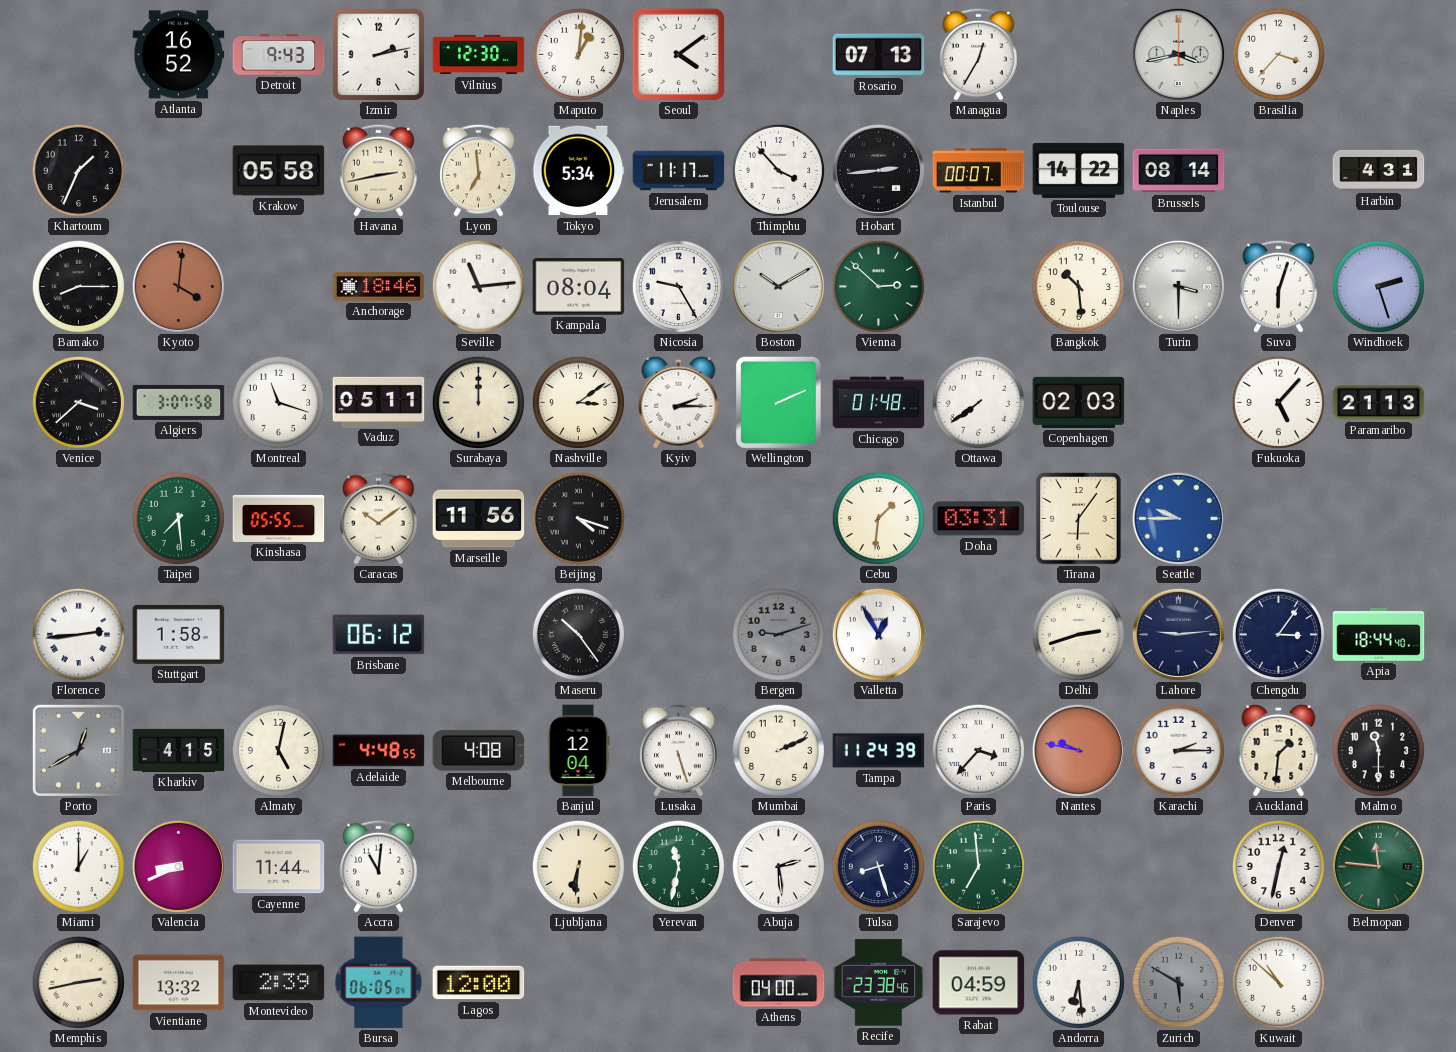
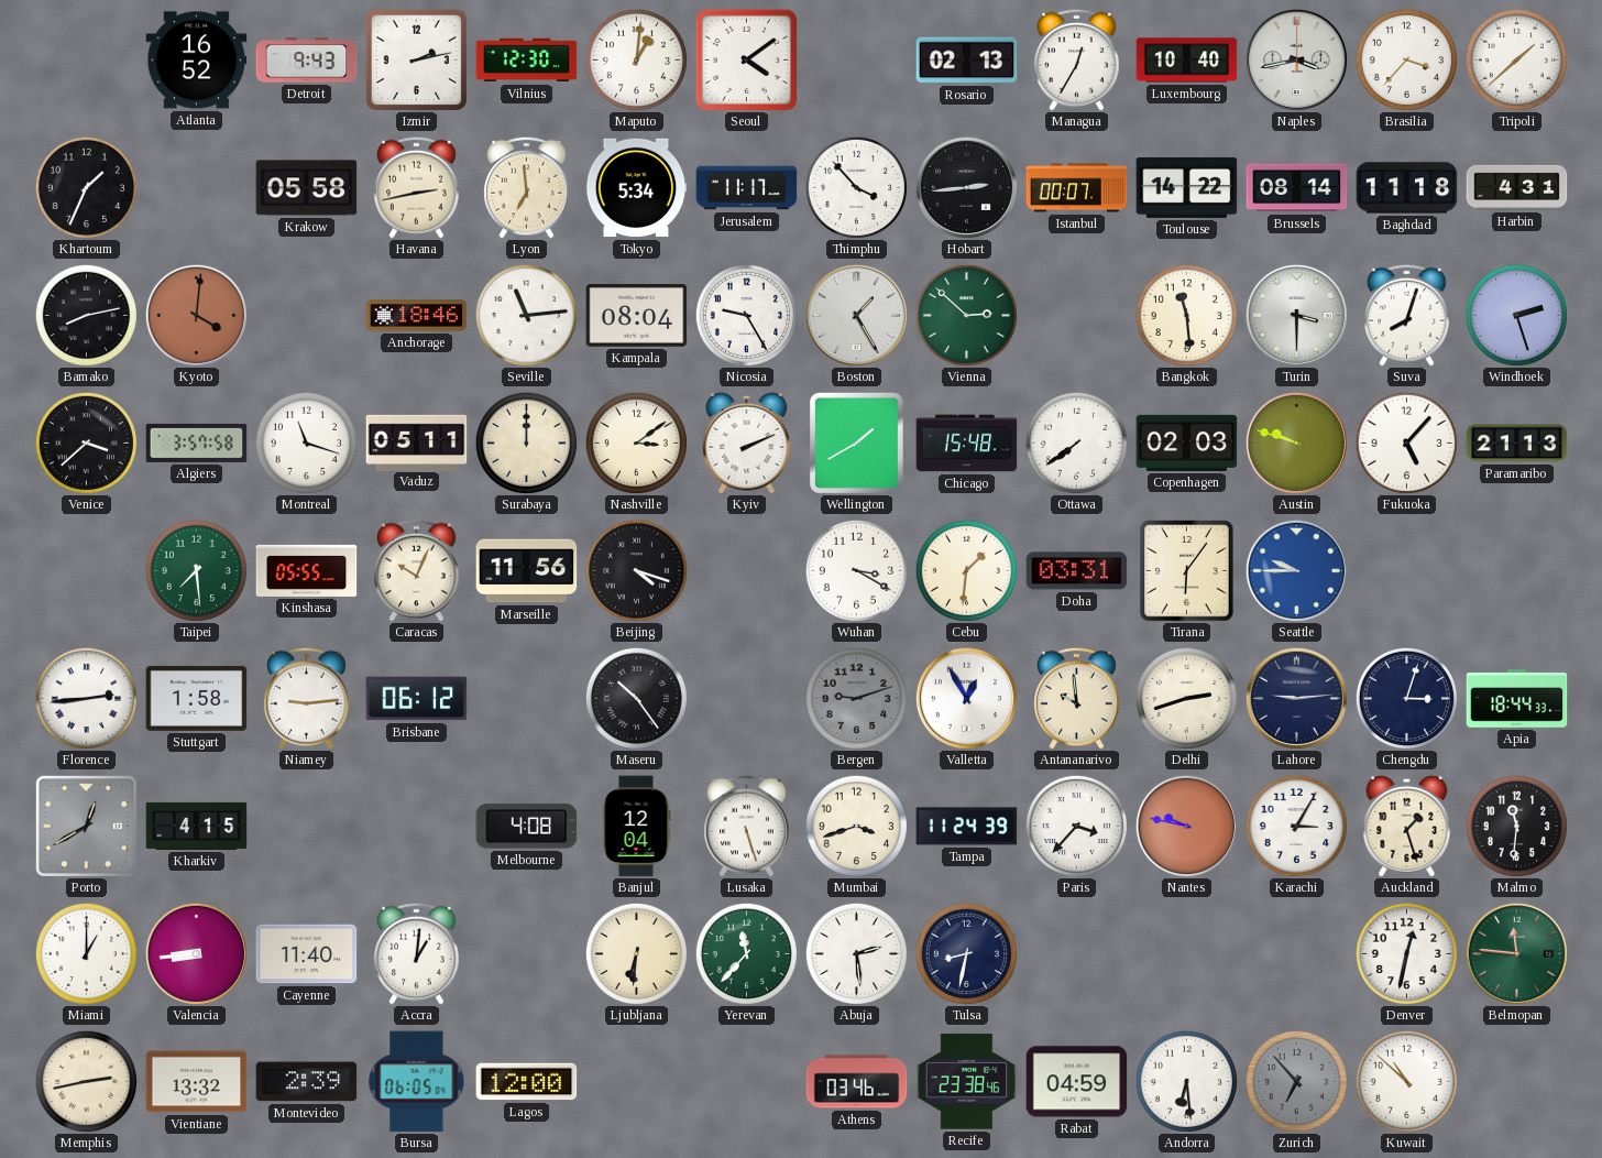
Rosario: 07:13 -> 02:13 (967, 61)
Luxembourg: none -> 10:40 (1187, 61)
Tripoli: none -> 1:38 (1516, 59)
Baghdad: none -> 11:18 (1407, 188)
Bamako: 8:15 -> 8:13 (86, 315)
Boston: 10:10 -> 1:25 (856, 315)
Bangkok: 10:29 -> 11:29 (1186, 315)
Suva: 6:03 -> 8:03 (1407, 315)
Algiers: 3:07 -> 3:57 (197, 443)
Kyiv: 2:15 -> 2:11 (747, 443)
Wellington: 2:11 -> 1:40 (856, 443)
Chicago: 01:48 -> 15:48 (967, 444)
Austin: none -> 9:48 (1296, 443)
Caracas: 10:09 -> 10:04 (417, 570)
Wuhan: none -> 3:20 (856, 570)
Niamey: none -> 9:14 (307, 698)
Antananarivo: none -> 9:59 (1077, 698)
Chengdu: 3:06 -> 3:03 (1406, 698)
Apia: 18:44:40 -> 18:44:33 (1517, 699)
Almaty: 5:02 -> none (278, 750)
Adelaide: 4:48 -> none (379, 751)
Mumbai: 2:11 -> 3:42 (856, 826)
Karachi: 2:15 -> 3:05 (1296, 826)
Auckland: 1:31 -> 1:27 (1407, 826)
Malmo: 11:30 -> 11:31 (1516, 826)
Valencia: 8:41 -> 8:44 (196, 953)
Cayenne: 11:44 -> 11:40 (307, 954)
Accra: 11:01 -> 1:01 (417, 953)
Yerevan: 11:32 -> 11:37 (746, 953)
Tulsa: 8:27 -> 8:32 (966, 953)
Sarajevo: 6:59 -> none (978, 866)
Athens: 04:00 -> 03:46 (857, 1082)
Zurich: 5:50 -> 6:53 (1296, 1081)
